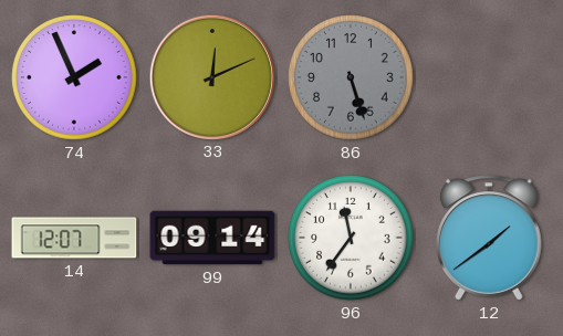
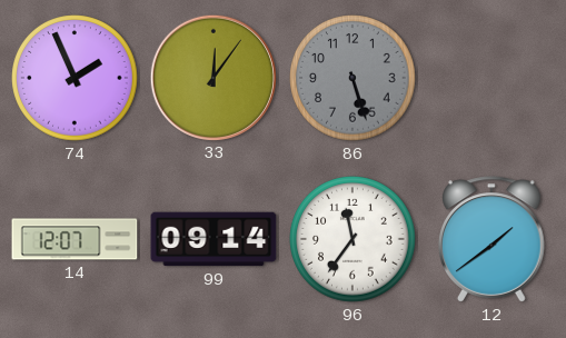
33: 12:11 -> 12:06 (212, 77)
